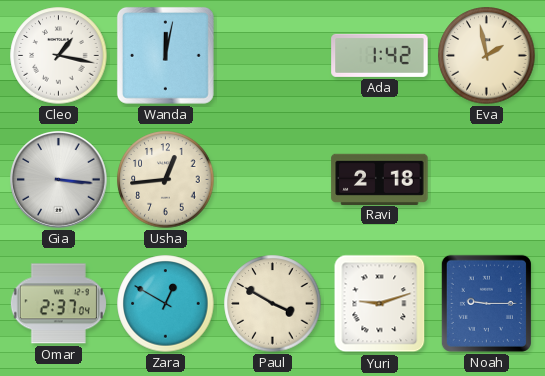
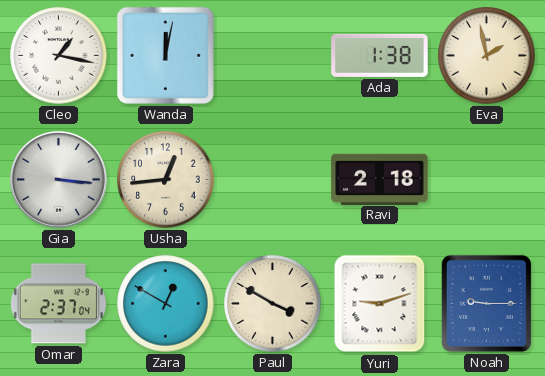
Ada: 1:42 -> 1:38 (380, 55)
